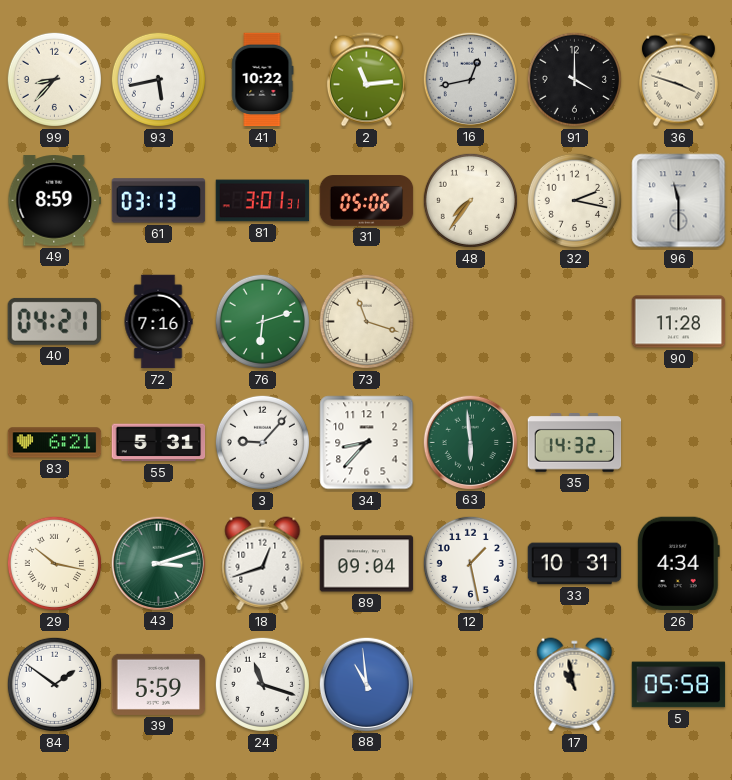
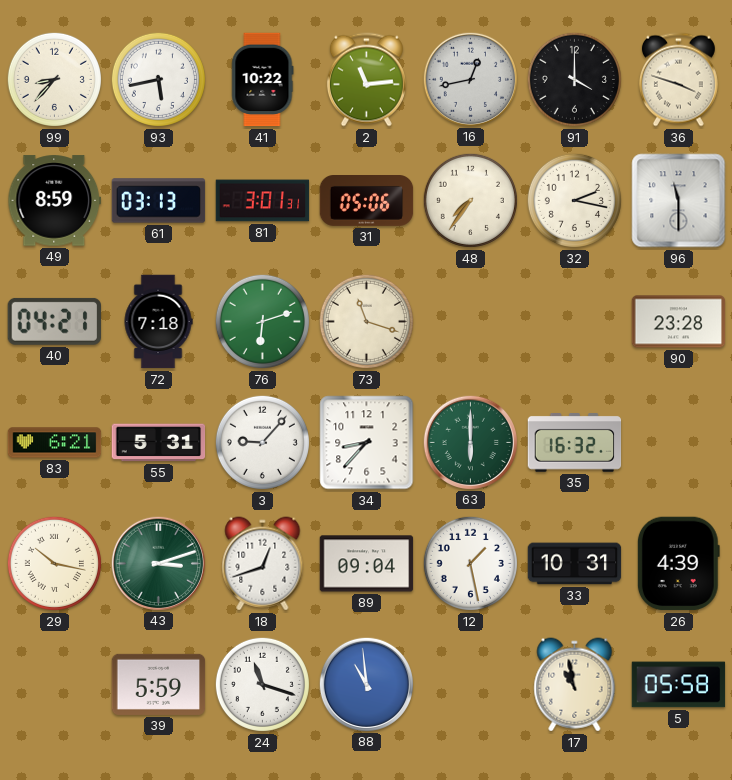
72: 7:16 -> 7:18 (158, 322)
90: 11:28 -> 23:28 (679, 322)
63: 5:59 -> 6:00 (470, 442)
35: 14:32 -> 16:32 (575, 443)
26: 4:34 -> 4:39 (678, 564)
84: 1:51 -> none (54, 684)
